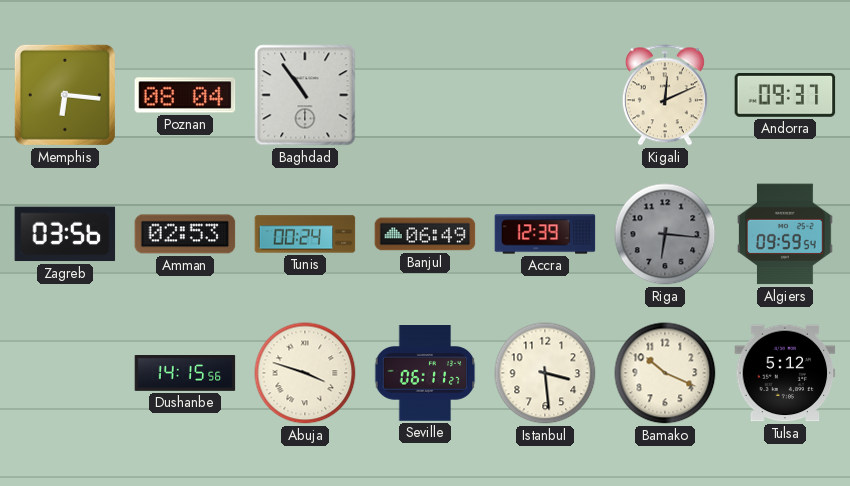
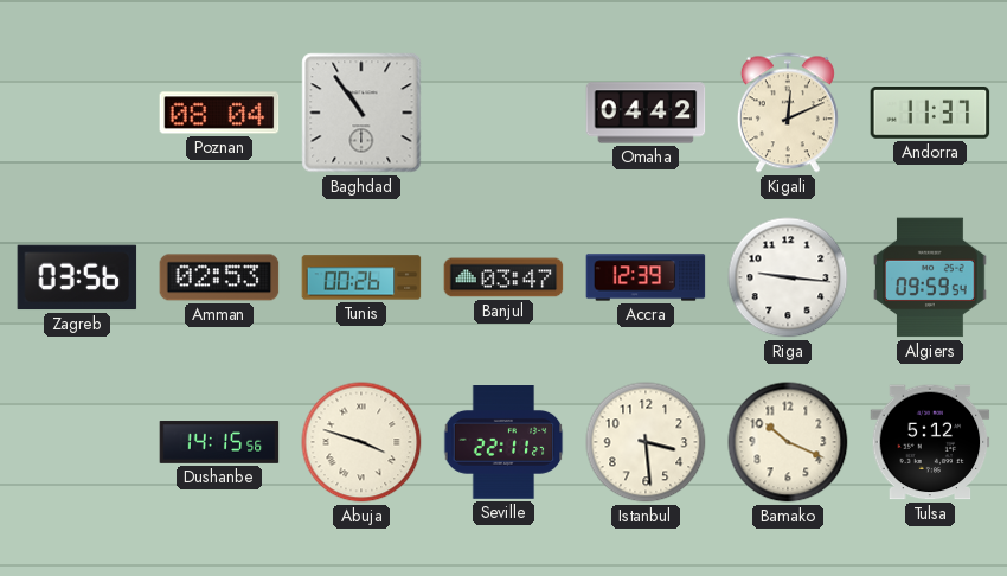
Memphis: 6:16 -> none (65, 95)
Omaha: none -> 04:42 (646, 113)
Andorra: 09:37 -> 11:37 (930, 114)
Tunis: 00:24 -> 00:26 (361, 277)
Banjul: 06:49 -> 03:47 (504, 277)
Riga: 6:16 -> 9:16 (788, 277)
Riga dial: grey -> white (788, 277)
Seville: 06:11 -> 22:11 (504, 443)
